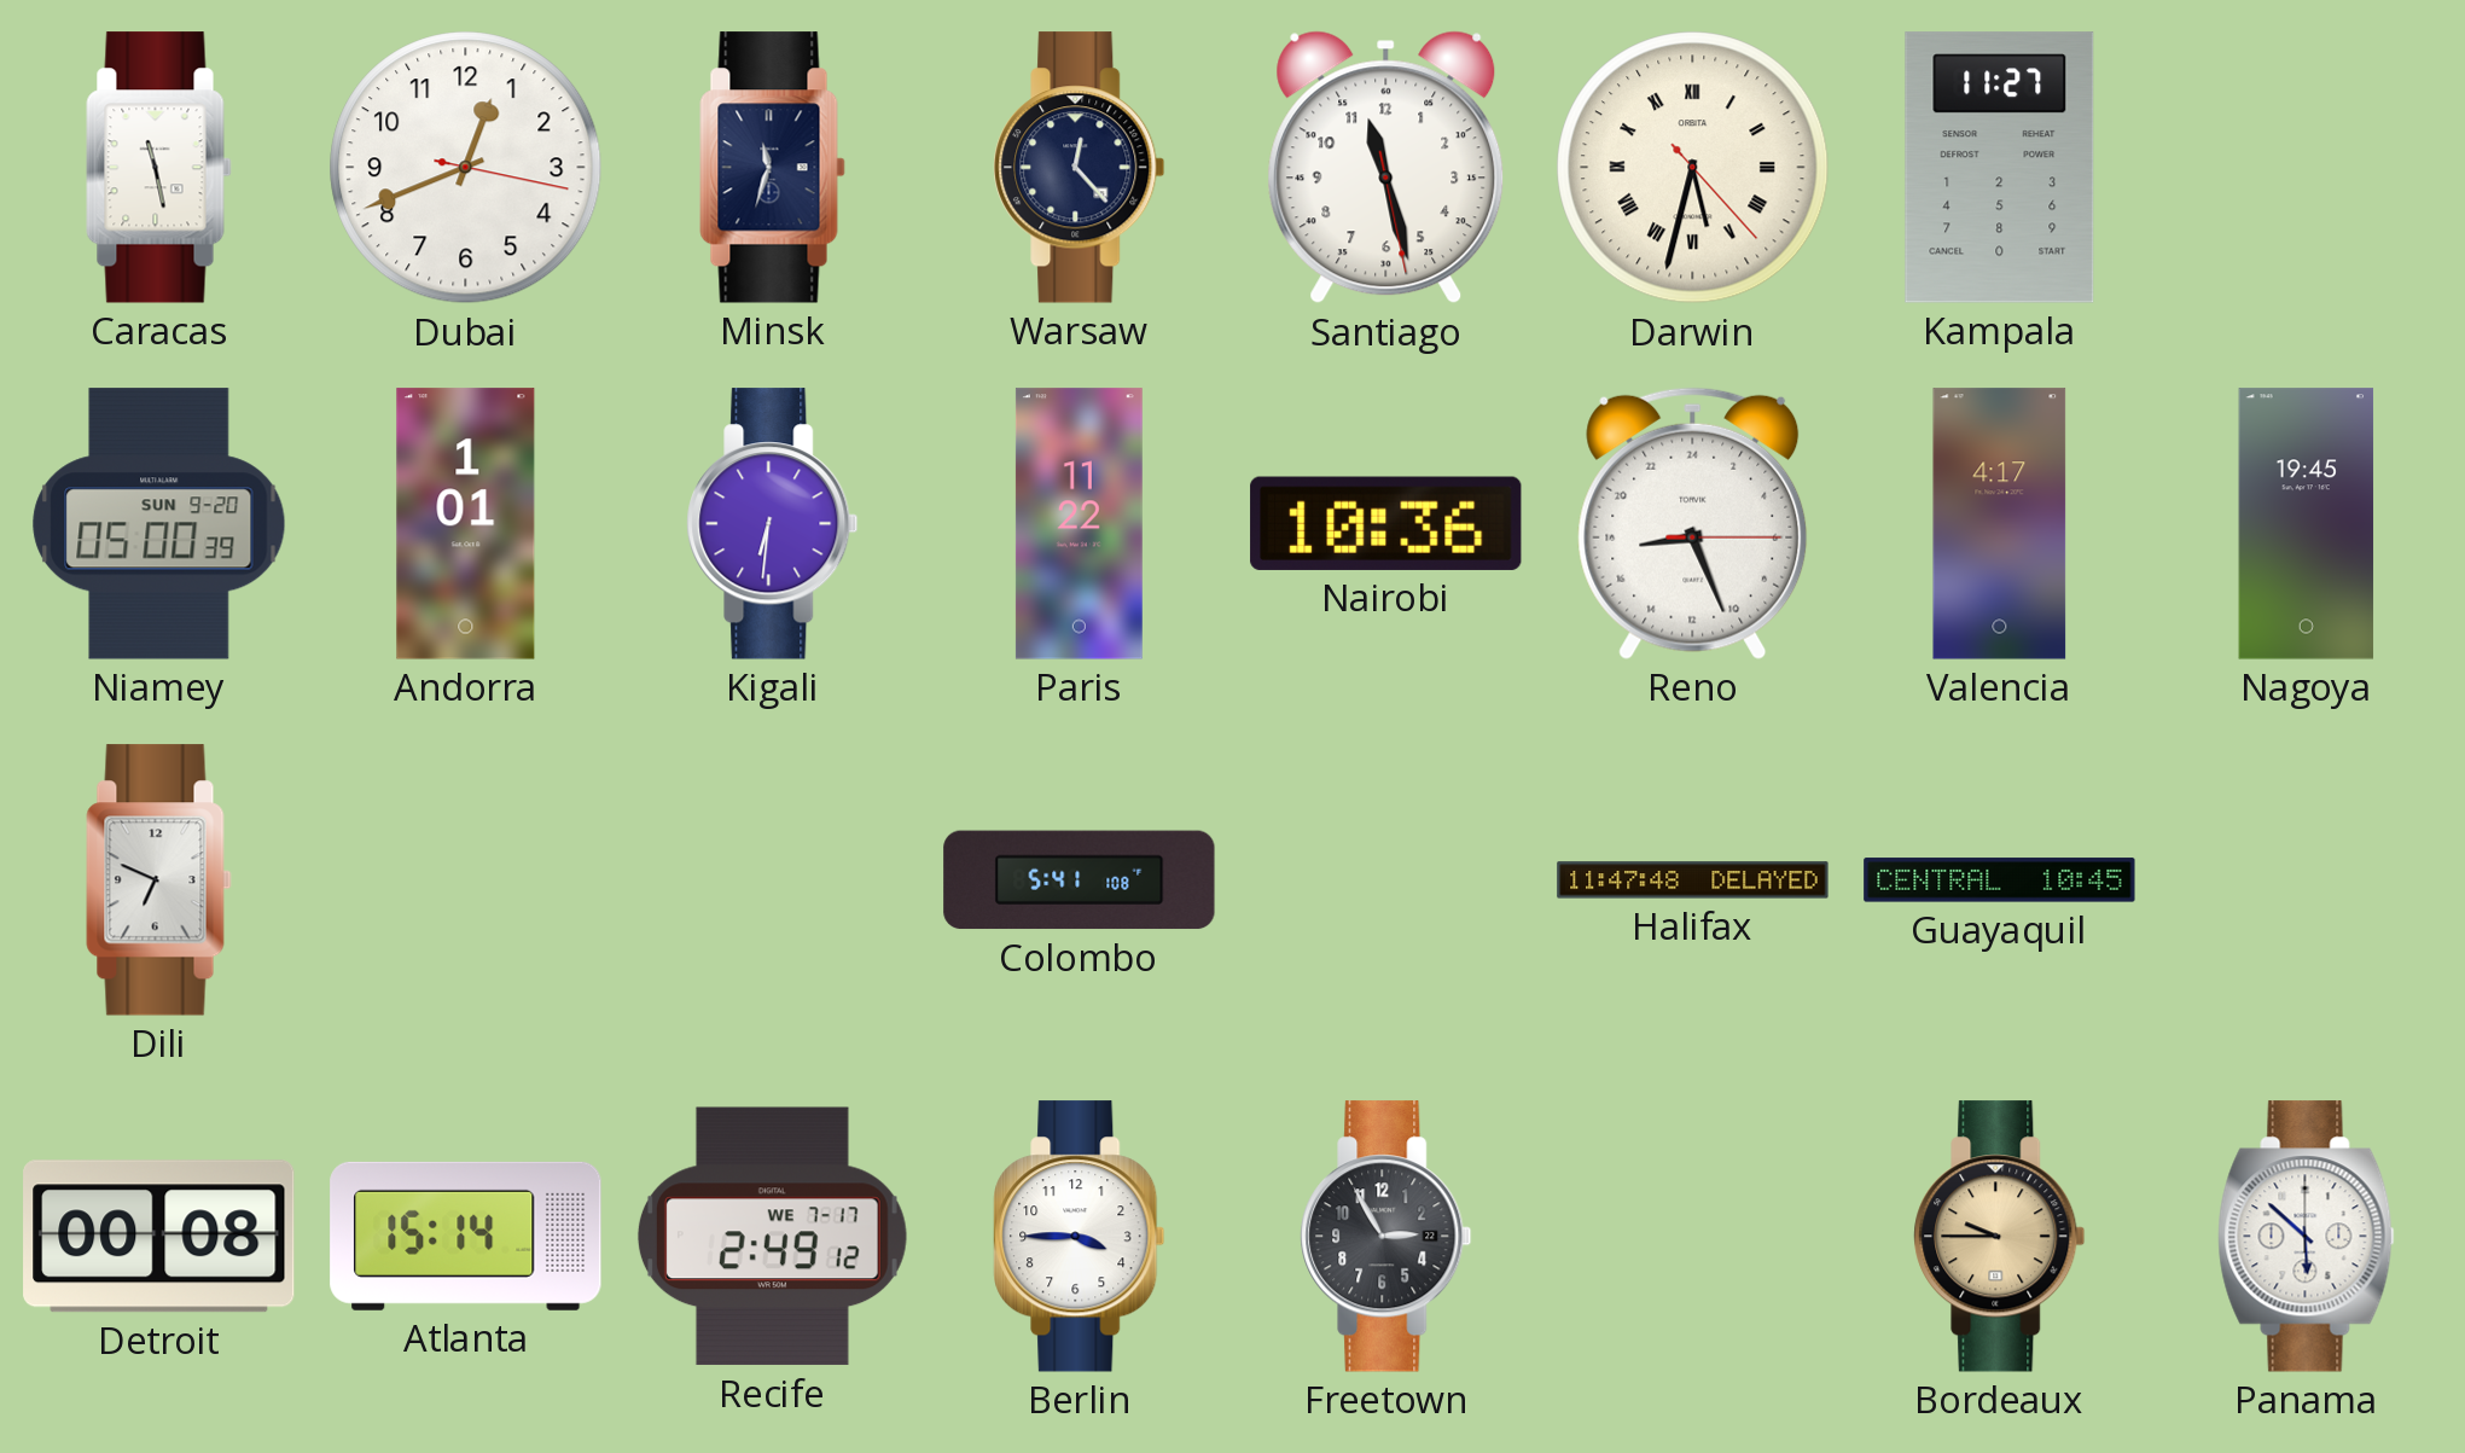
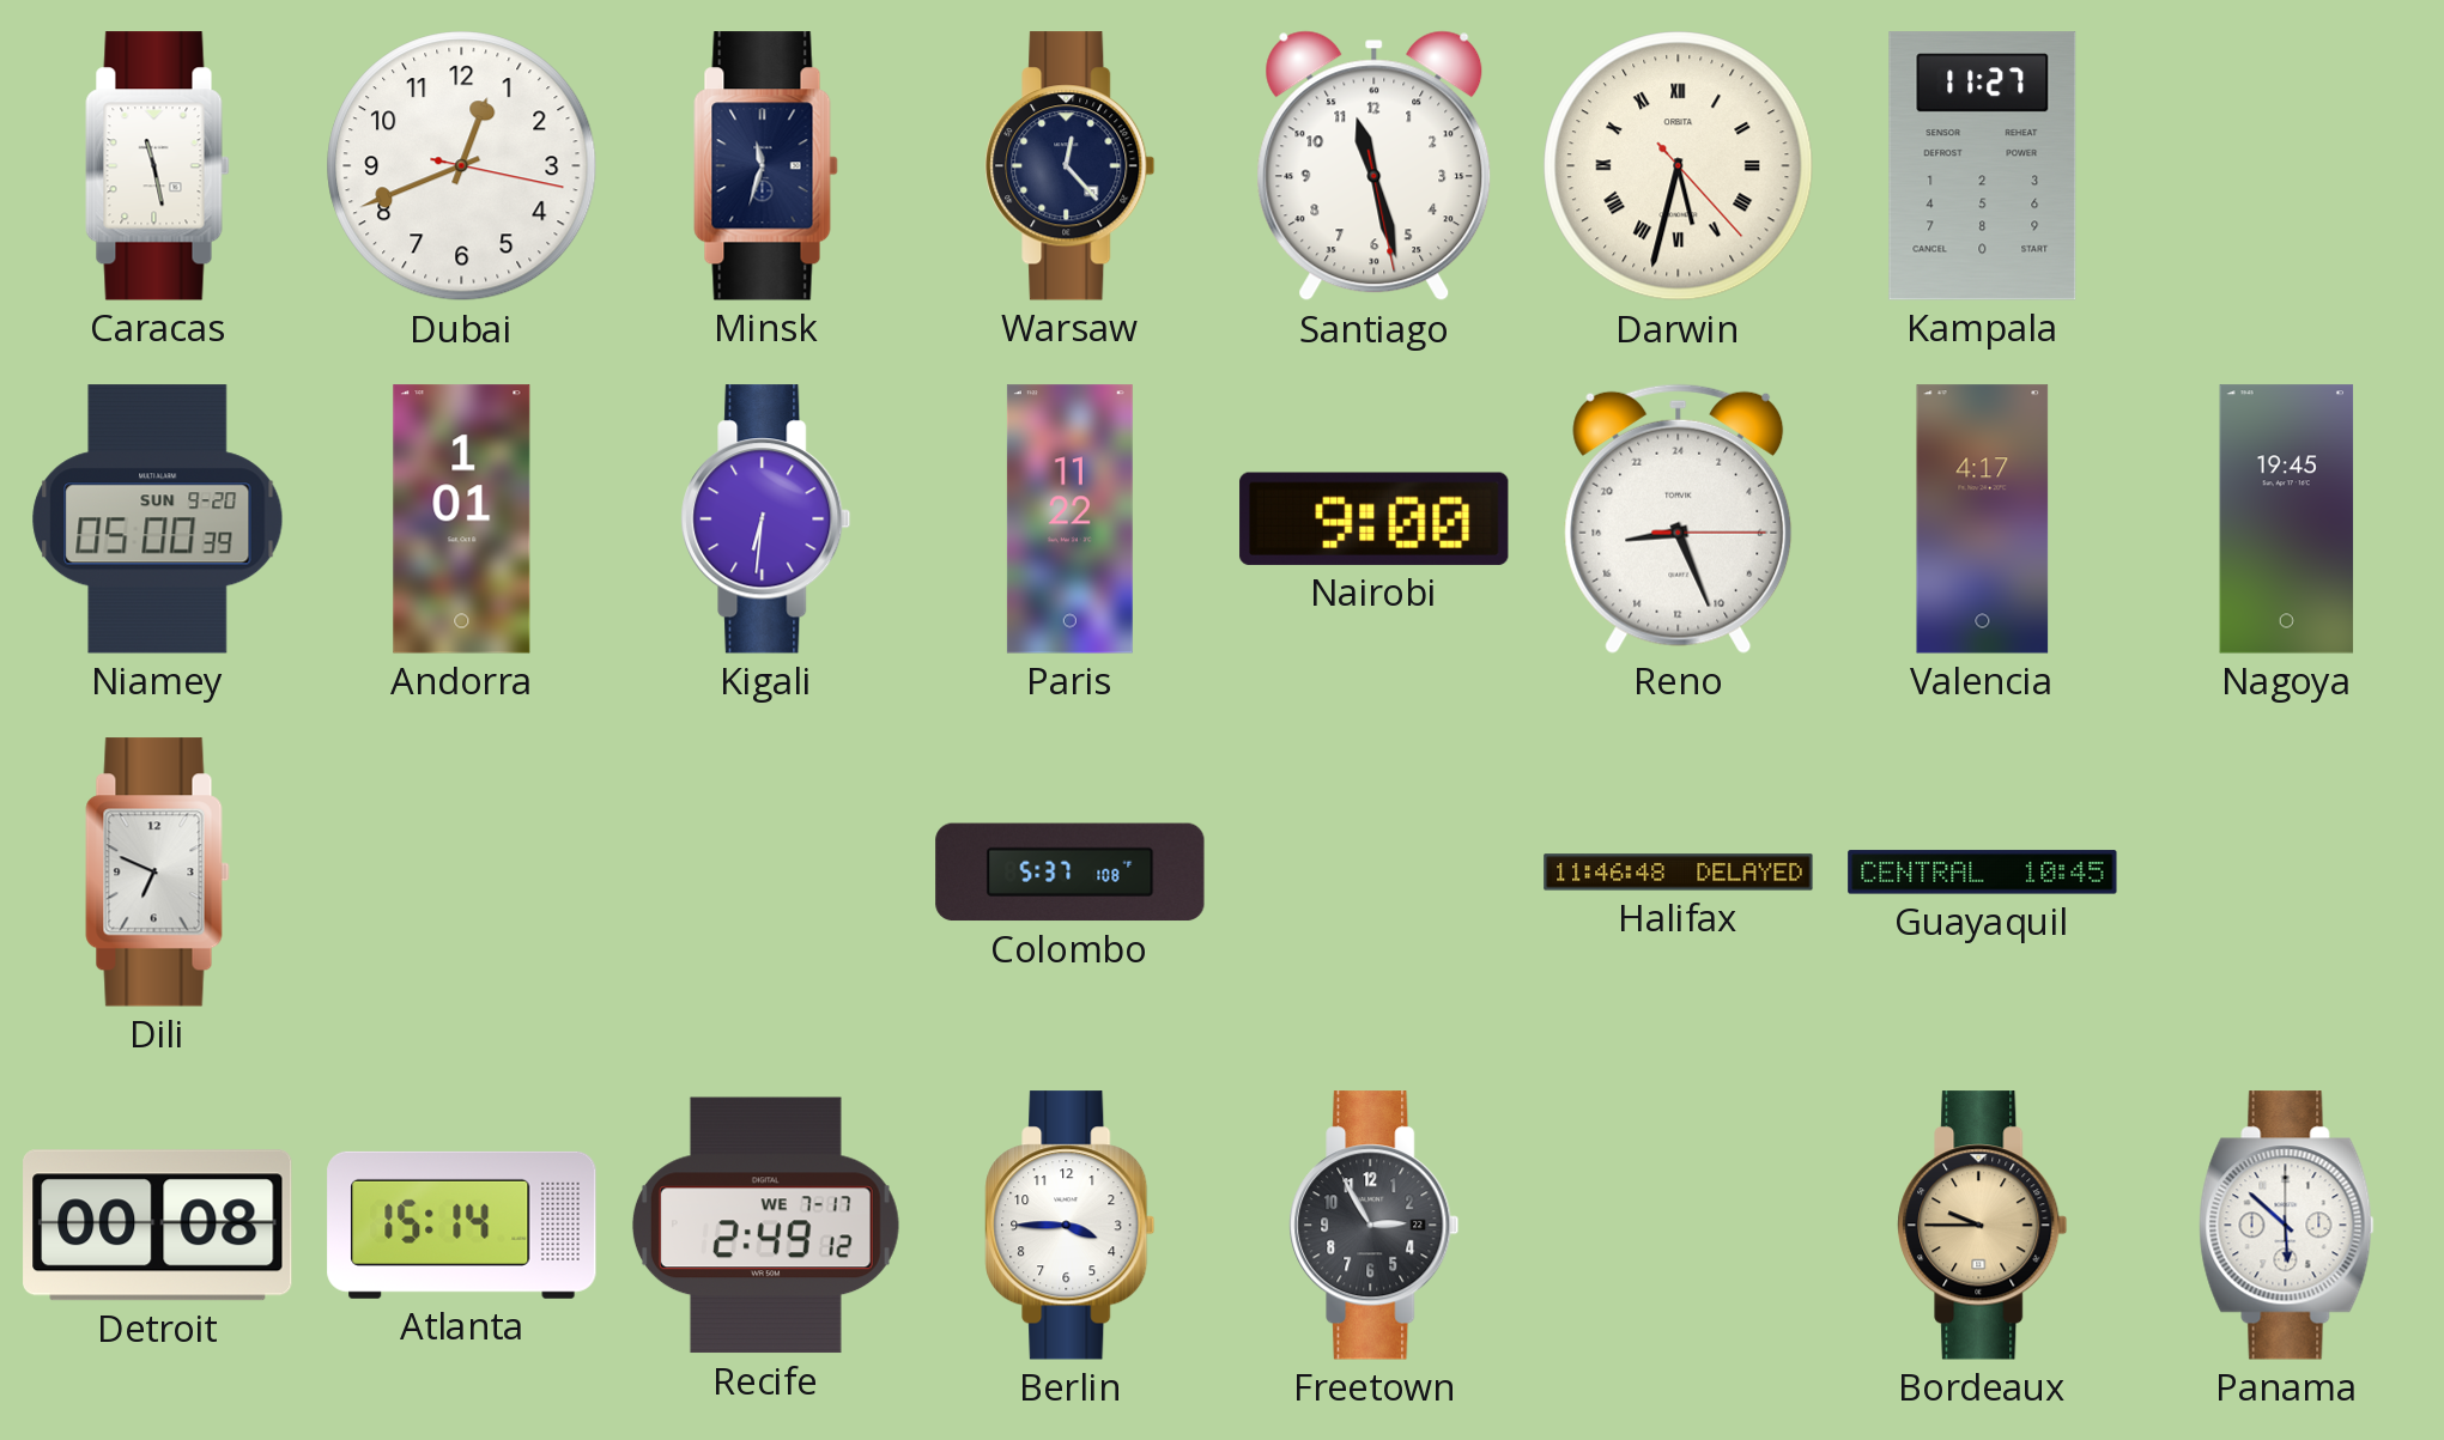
Nairobi: 10:36 -> 9:00 (1375, 518)
Colombo: 5:41 -> 5:37 (1071, 873)
Halifax: 11:47 -> 11:46 (1679, 873)
